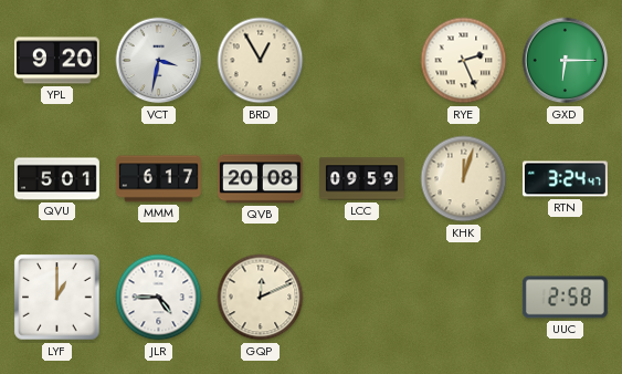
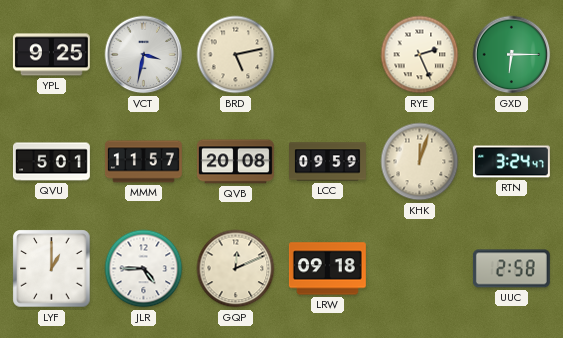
YPL: 9:20 -> 9:25 (51, 55)
BRD: 12:55 -> 5:13 (236, 55)
MMM: 6:17 -> 11:57 (144, 162)
LRW: none -> 09:18 (327, 269)
